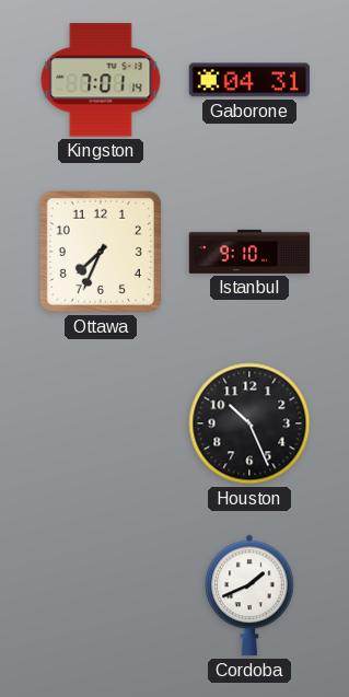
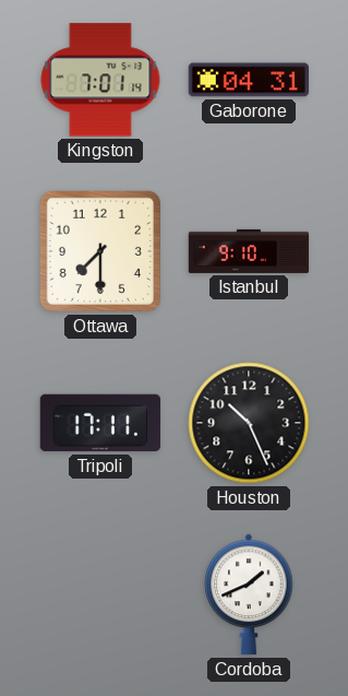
Ottawa: 7:34 -> 7:30 (100, 251)
Tripoli: none -> 17:11 (100, 423)
